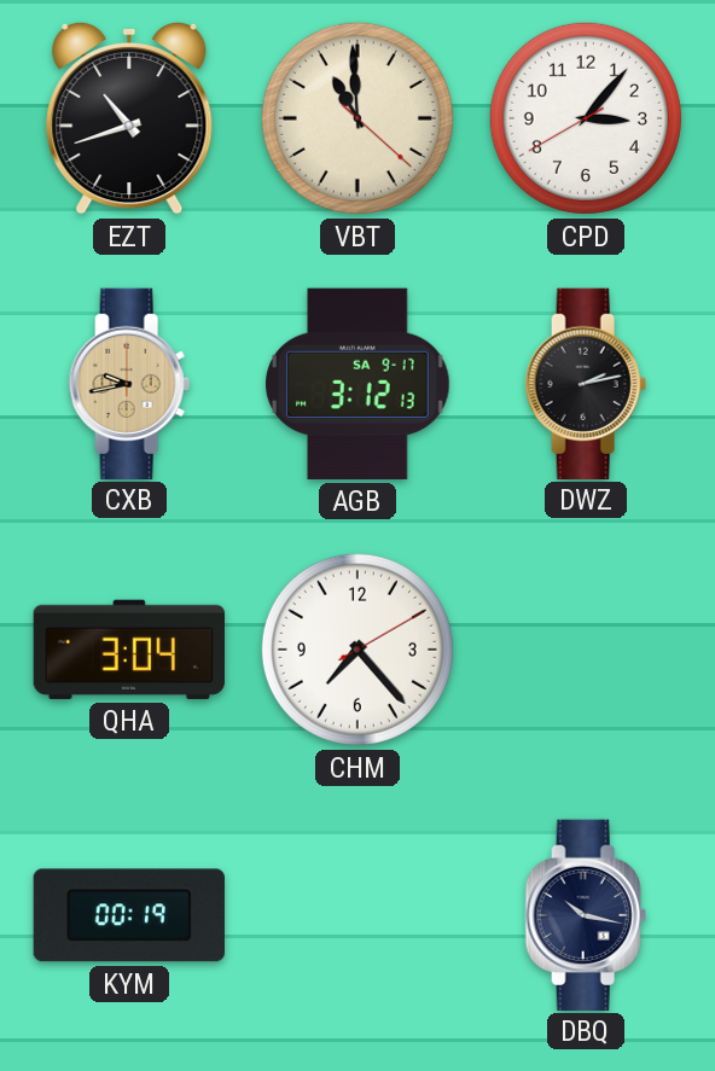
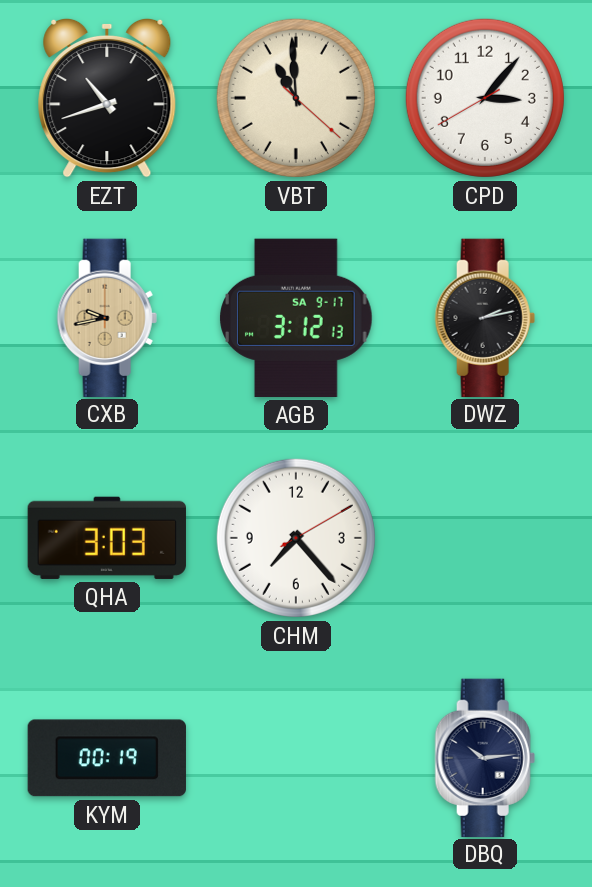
QHA: 3:04 -> 3:03 (107, 538)
DBQ: 10:17 -> 10:14 (485, 757)
